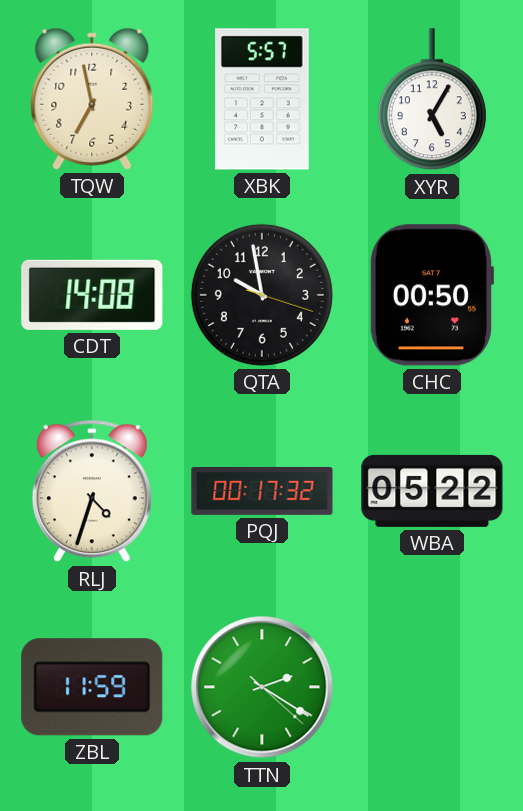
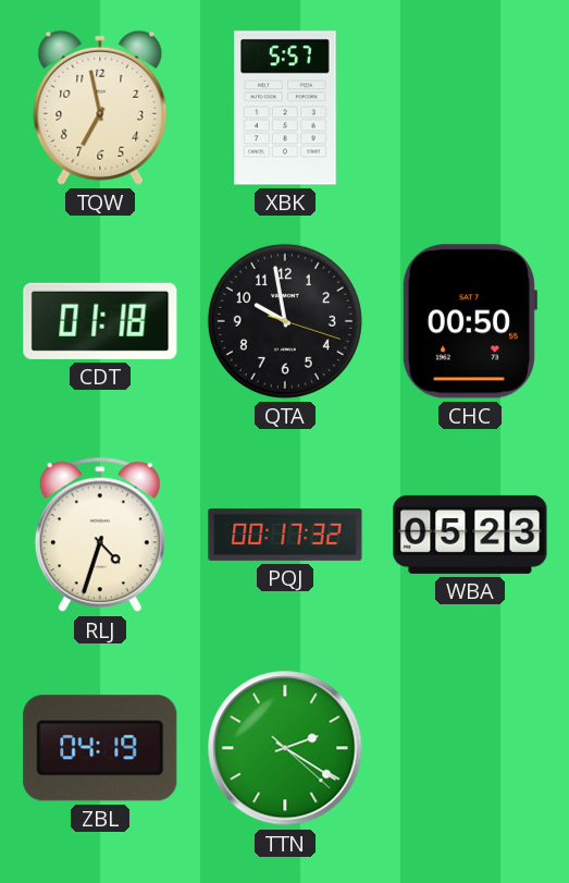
XYR: 5:05 -> none (432, 100)
CDT: 14:08 -> 01:18 (100, 321)
WBA: 05:22 -> 05:23 (470, 535)
ZBL: 11:59 -> 04:19 (100, 748)
